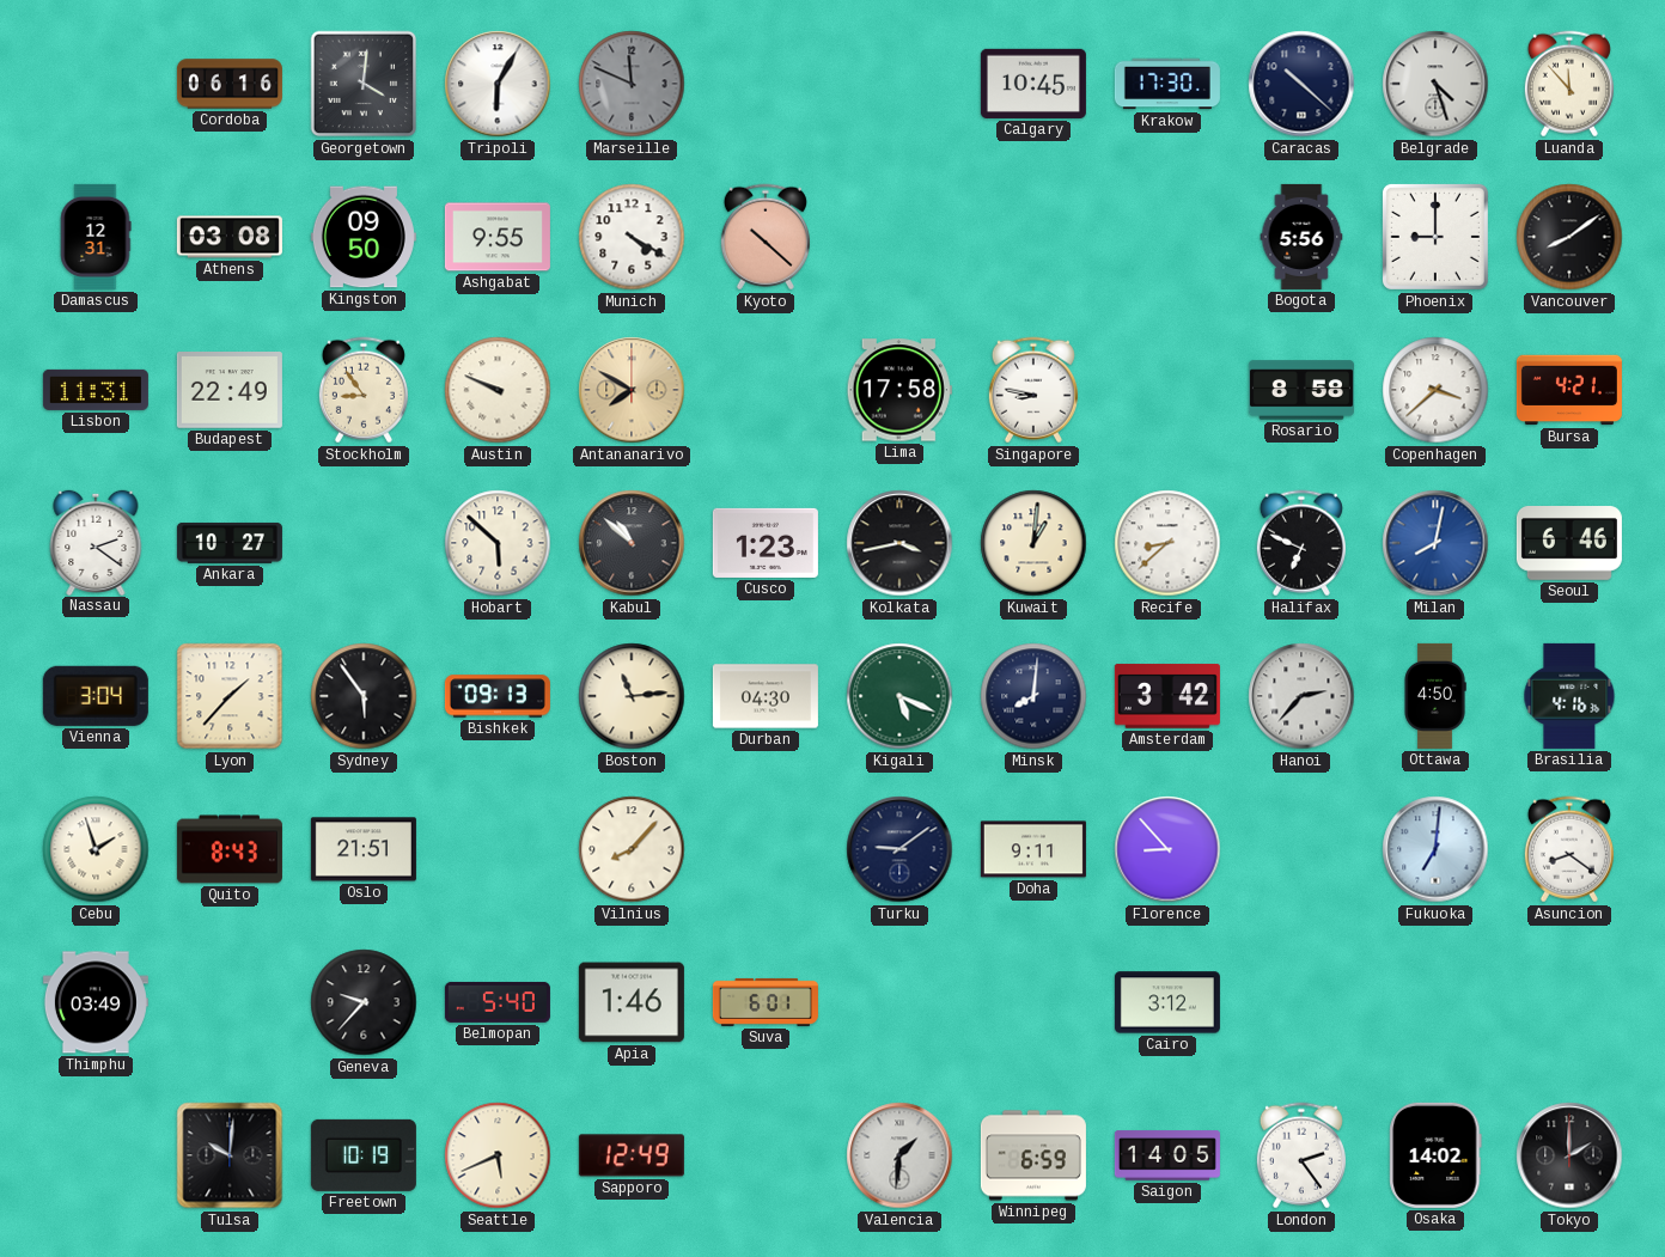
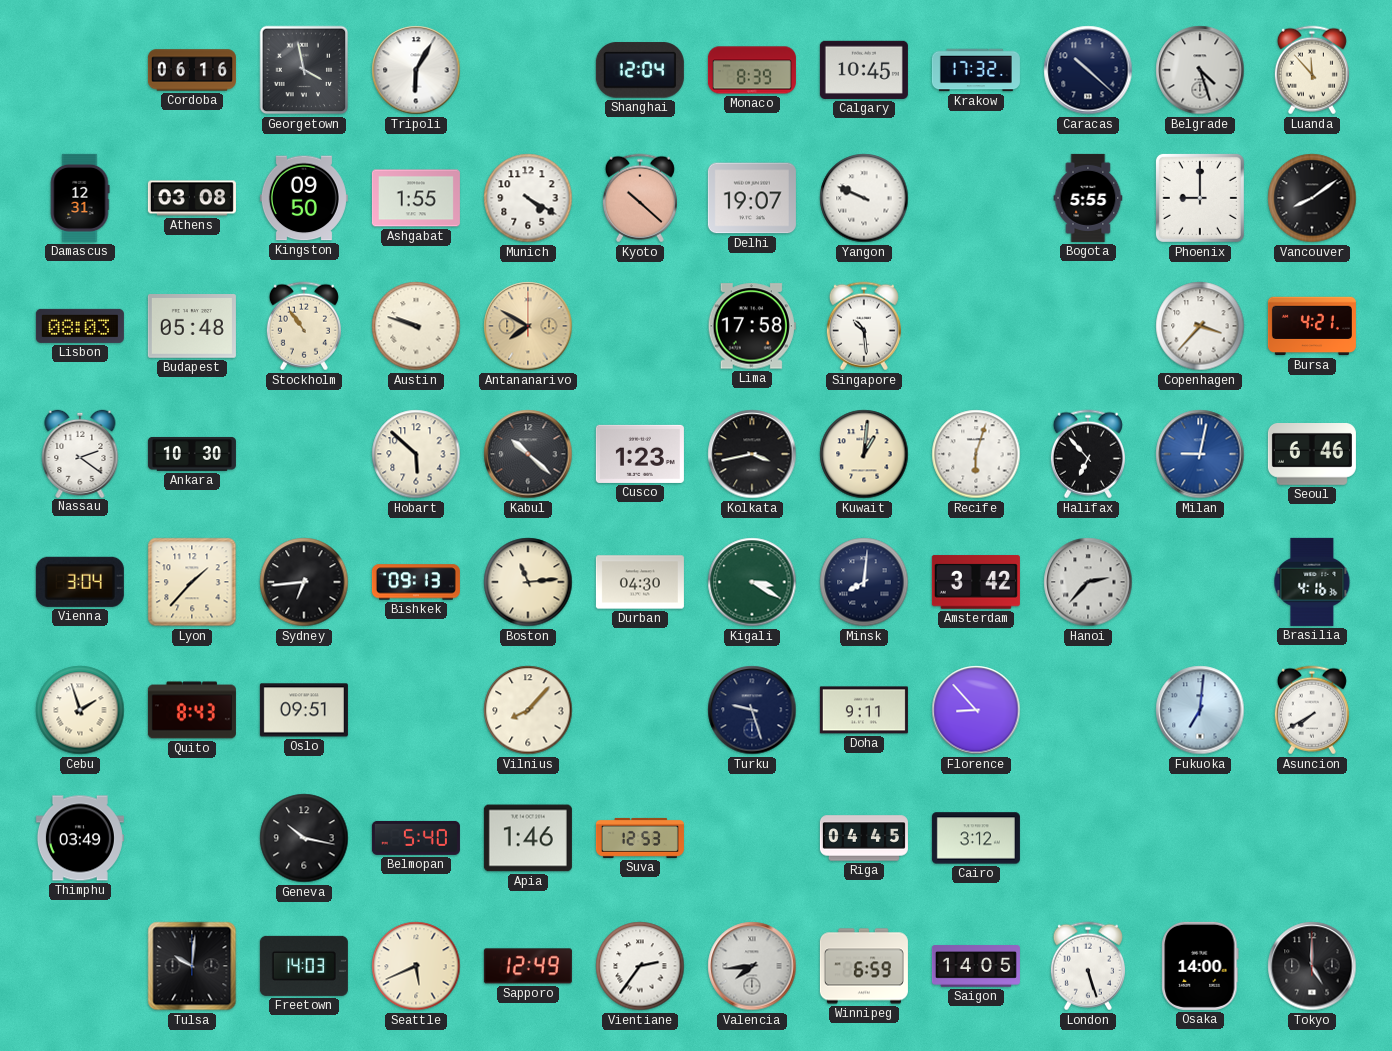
Georgetown: 4:01 -> 3:58 (304, 70)
Marseille: 11:49 -> none (632, 84)
Shanghai: none -> 12:04 (640, 70)
Monaco: none -> 8:39 (752, 70)
Krakow: 17:30 -> 17:32 (976, 70)
Ashgabat: 9:55 -> 1:55 (416, 198)
Delhi: none -> 19:07 (752, 198)
Yangon: none -> 9:49 (864, 198)
Bogota: 5:56 -> 5:55 (1088, 198)
Lisbon: 11:31 -> 08:03 (80, 326)
Budapest: 22:49 -> 05:48 (192, 327)
Stockholm: 8:54 -> 10:54 (304, 326)
Austin: 9:49 -> 9:48 (416, 326)
Singapore: 8:47 -> 10:29 (864, 326)
Rosario: 8:58 -> none (1301, 390)
Copenhagen: 3:38 -> 3:37 (1200, 326)
Ankara: 10:27 -> 10:30 (192, 454)
Kabul: 10:52 -> 10:22 (528, 454)
Recife: 8:38 -> 6:03 (976, 454)
Halifax: 6:49 -> 6:53 (1088, 454)
Milan: 8:02 -> 9:02 (1200, 454)
Sydney: 5:54 -> 6:44 (304, 582)
Kigali: 5:19 -> 3:20 (752, 582)
Ottawa: 4:50 -> none (1435, 696)
Oslo: 21:51 -> 09:51 (304, 710)
Turku: 9:09 -> 9:27 (752, 710)
Asuncion: 8:21 -> 7:40 (1312, 710)
Geneva: 9:37 -> 10:17 (304, 838)
Suva: 6:01 -> 12:53 (640, 838)
Riga: none -> 04:45 (864, 838)
Freetown: 10:19 -> 14:03 (304, 966)
Vientiane: none -> 2:36 (640, 966)
Valencia: 1:31 -> 7:44 (752, 966)
London: 2:24 -> 5:27 (1088, 966)
Osaka: 14:02 -> 14:00 (1200, 966)
Tokyo: 2:00 -> 5:00 (1312, 966)
